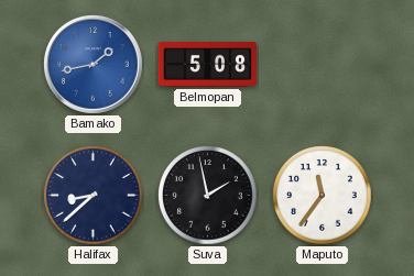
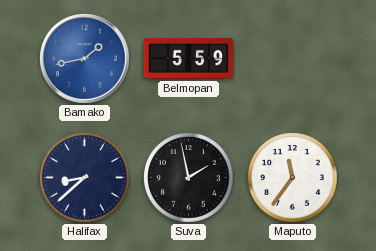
Belmopan: 5:08 -> 5:59 (189, 59)
